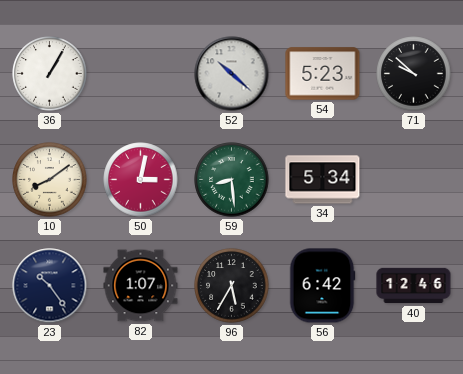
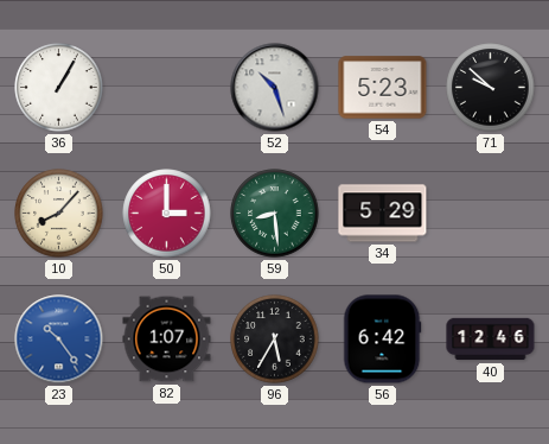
52: 10:22 -> 10:27 (275, 88)
10: 8:09 -> 8:07 (59, 214)
50: 3:02 -> 3:00 (167, 214)
34: 5:34 -> 5:29 (383, 214)
23 dial: navy -> blue (59, 340)
